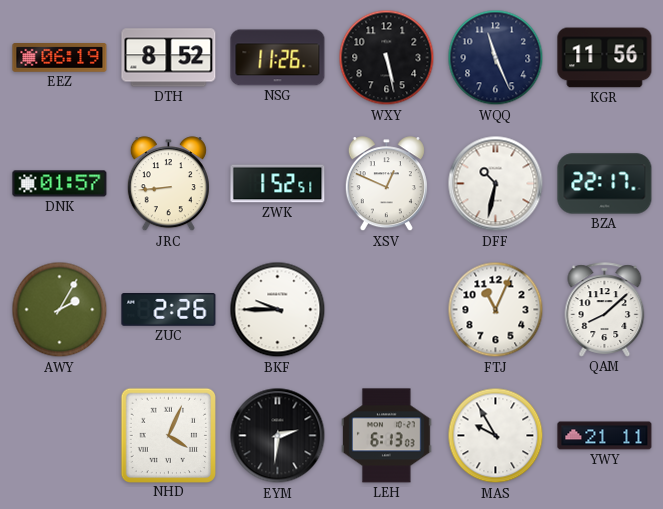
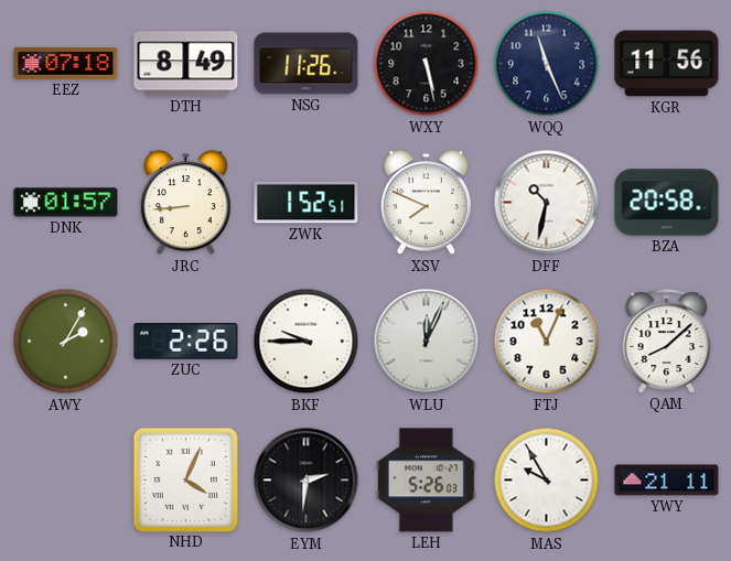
EEZ: 06:19 -> 07:18 (66, 64)
DTH: 8:52 -> 8:49 (186, 64)
XSV: 12:49 -> 7:49 (426, 203)
BZA: 22:17 -> 20:58 (667, 203)
WLU: none -> 12:04 (427, 342)
LEH: 6:13 -> 5:26 (427, 481)
